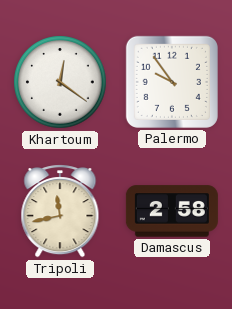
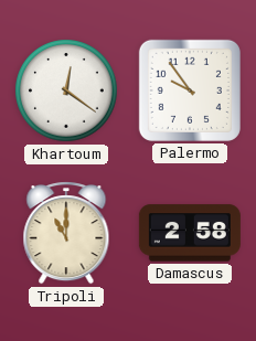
Tripoli: 11:43 -> 11:00 (66, 233)
